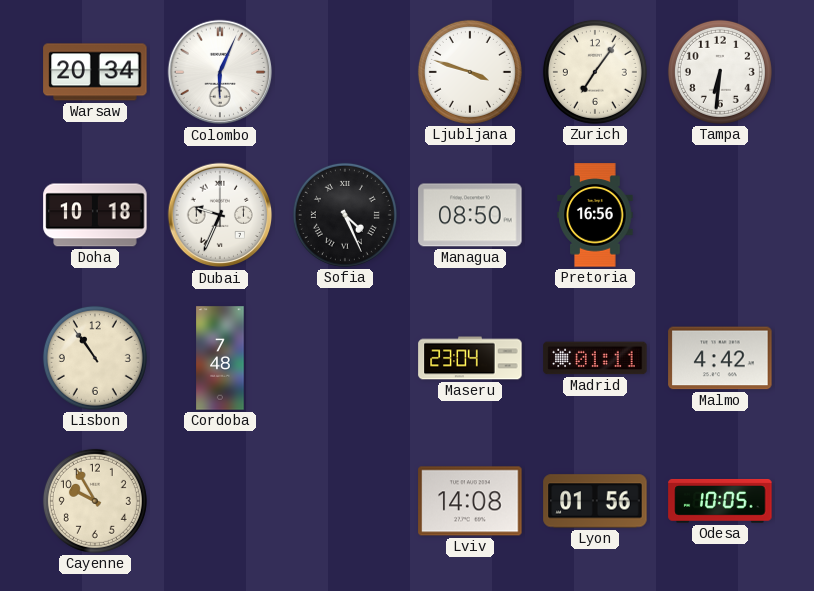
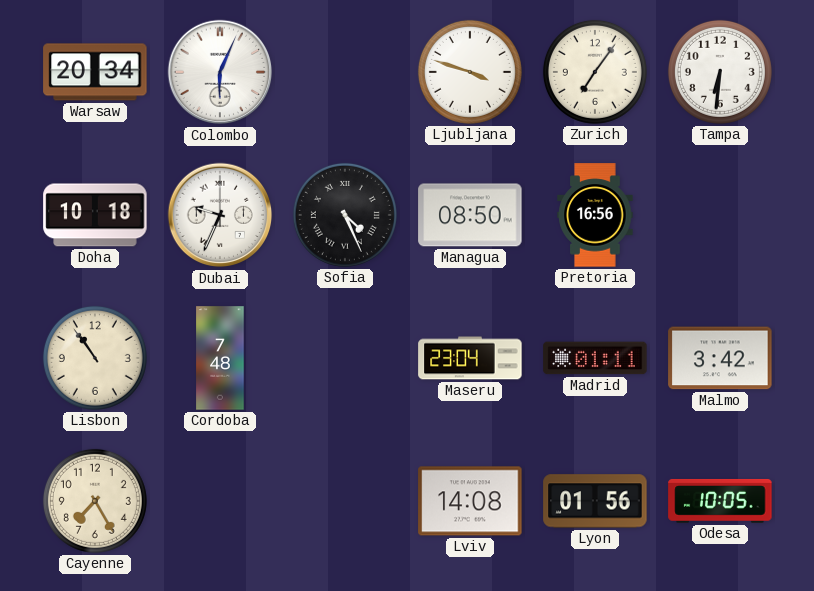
Malmo: 4:42 -> 3:42 (720, 358)
Cayenne: 9:55 -> 7:25 (95, 501)
